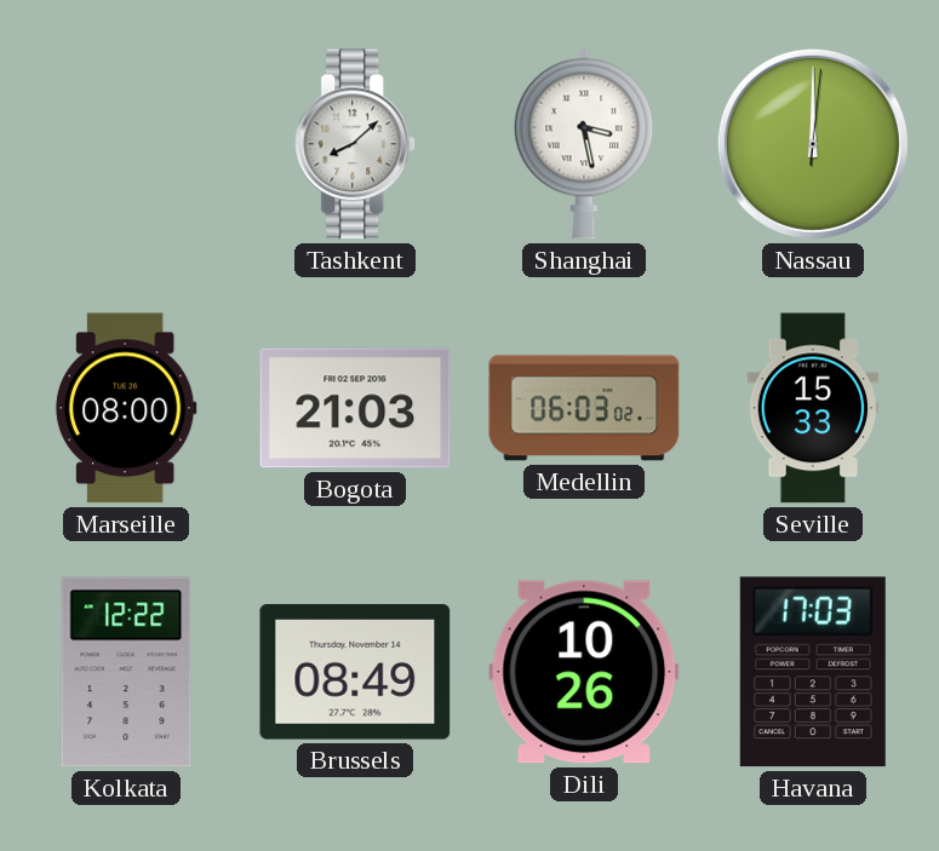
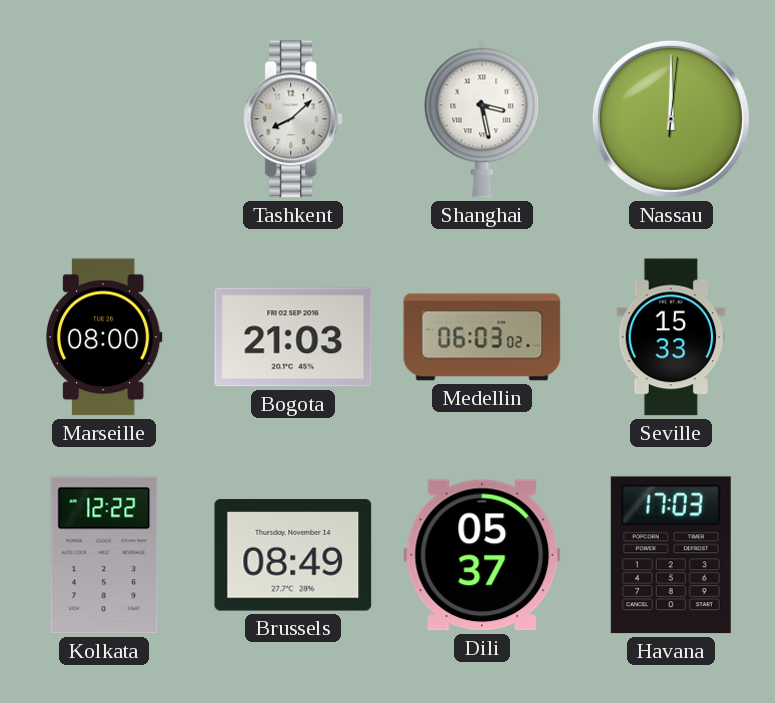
Dili: 10:26 -> 05:37 (482, 555)
